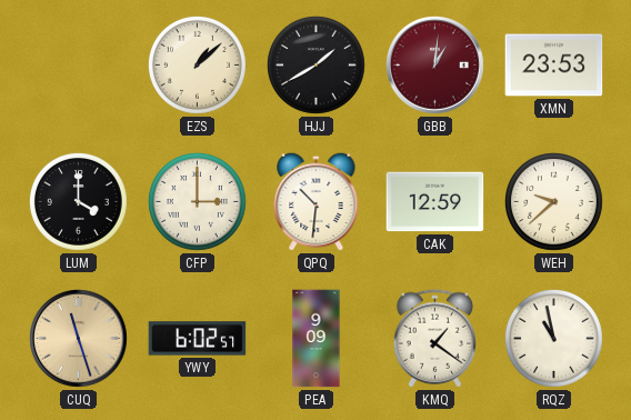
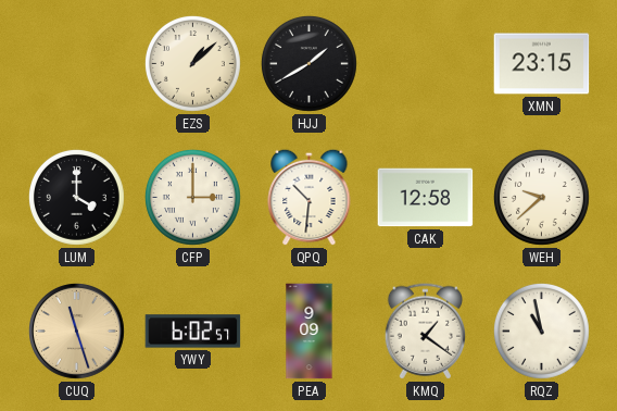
GBB: 1:01 -> none (435, 66)
XMN: 23:53 -> 23:15 (542, 64)
CAK: 12:59 -> 12:58 (426, 198)
